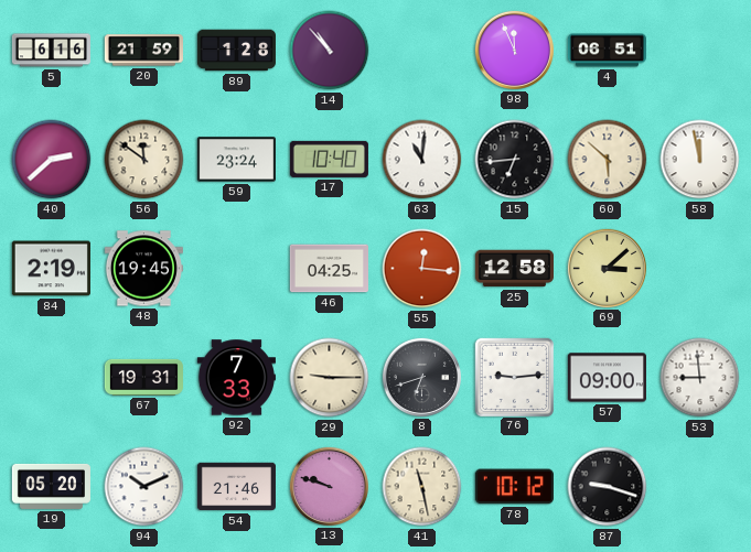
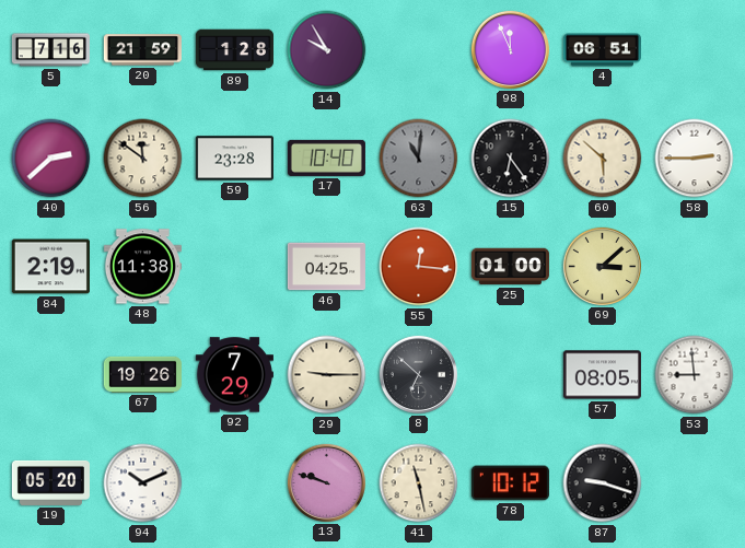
5: 6:16 -> 7:16 (50, 50)
14: 10:53 -> 9:55 (327, 50)
59: 23:24 -> 23:28 (234, 159)
63 dial: white -> grey (419, 159)
15: 6:44 -> 6:24 (511, 159)
58: 11:58 -> 2:45 (695, 159)
48: 19:45 -> 11:38 (142, 267)
25: 12:58 -> 01:00 (510, 267)
67: 19:31 -> 19:26 (142, 374)
92: 7:33 -> 7:29 (234, 375)
8: 6:42 -> 6:52 (418, 374)
76: 9:14 -> none (514, 377)
57: 09:00 -> 08:05 (602, 375)
54: 21:46 -> none (236, 487)
